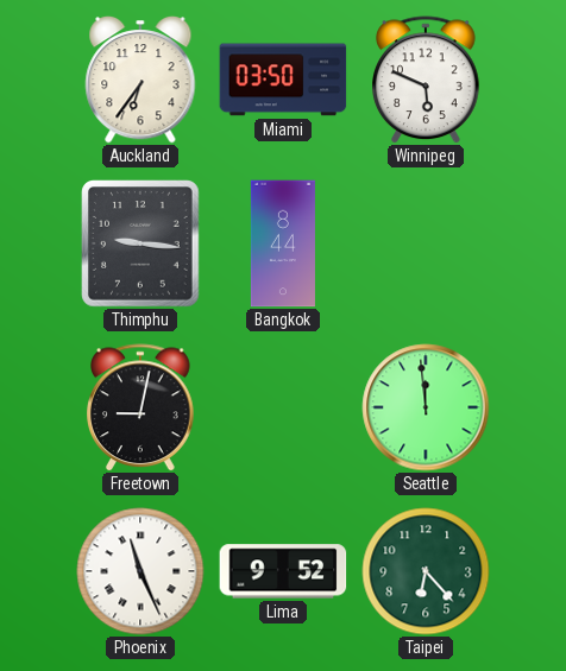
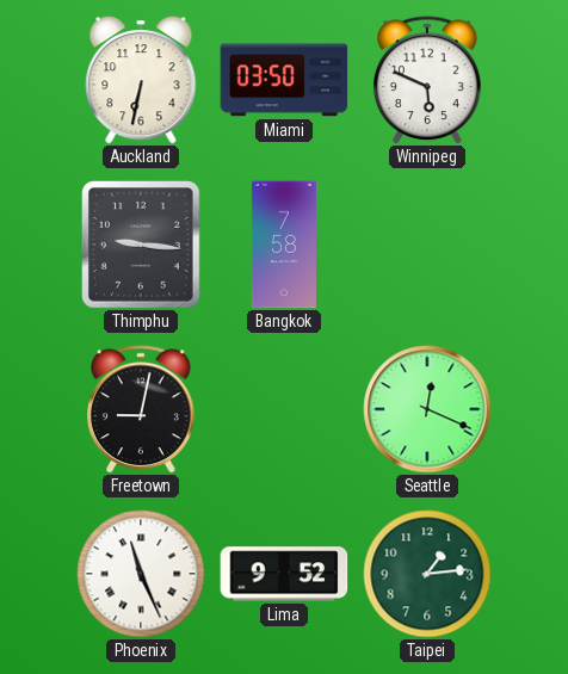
Auckland: 6:36 -> 6:32 (141, 81)
Bangkok: 8:44 -> 7:58 (284, 245)
Seattle: 11:59 -> 12:19 (427, 409)
Taipei: 6:23 -> 1:14 (427, 574)
